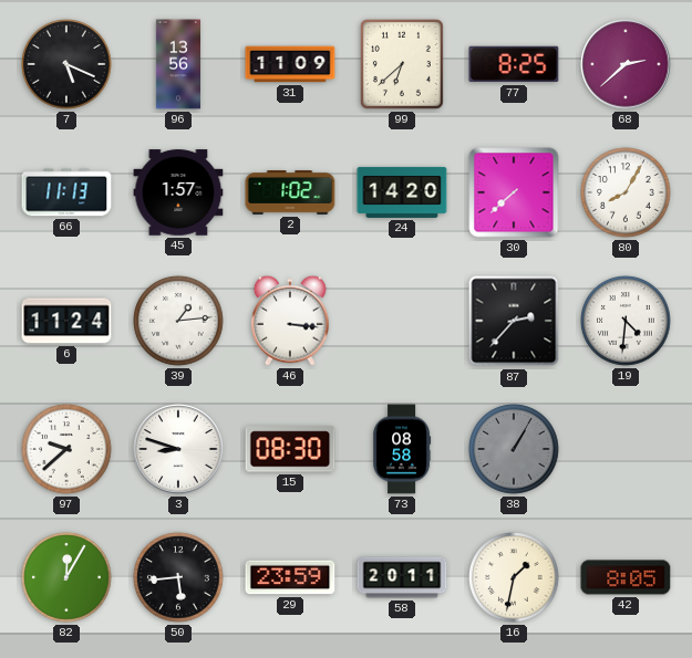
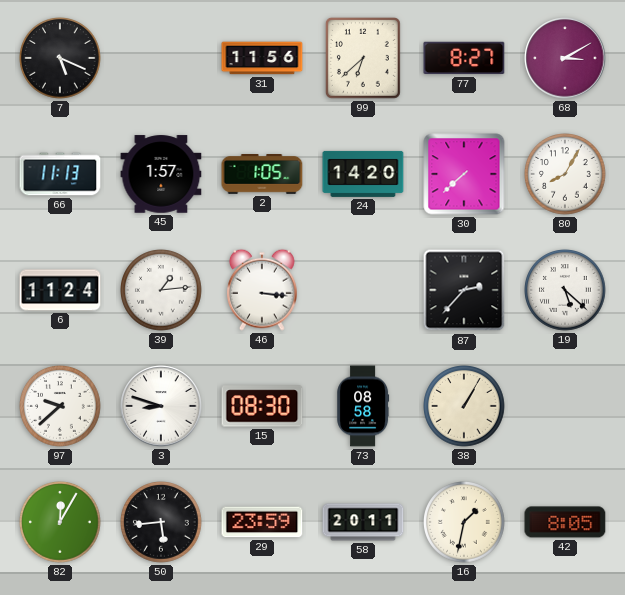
96: 13:56 -> none (177, 64)
31: 11:09 -> 11:56 (262, 58)
77: 8:25 -> 8:27 (464, 58)
68: 2:38 -> 3:10 (565, 58)
2: 1:02 -> 1:05 (262, 175)
19: 4:31 -> 5:22 (565, 290)
38 dial: grey -> cream (464, 406)
